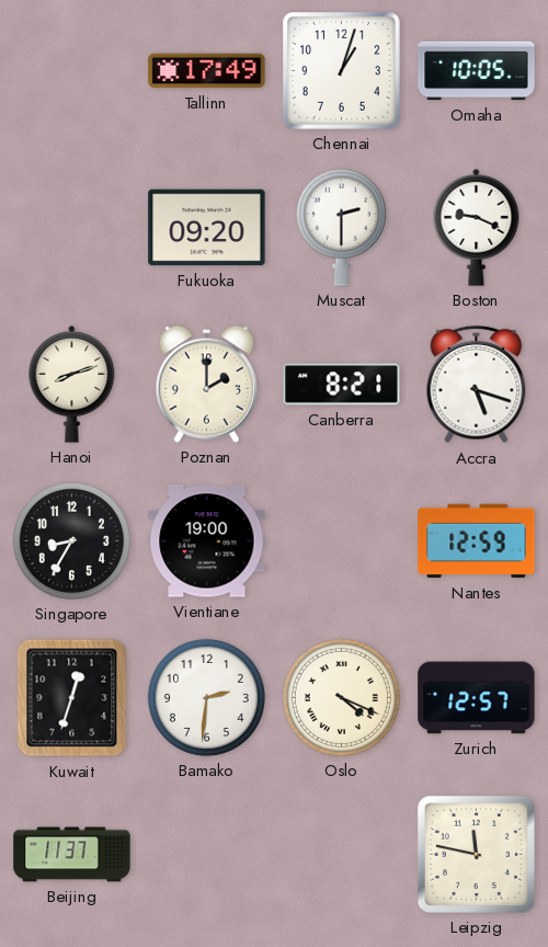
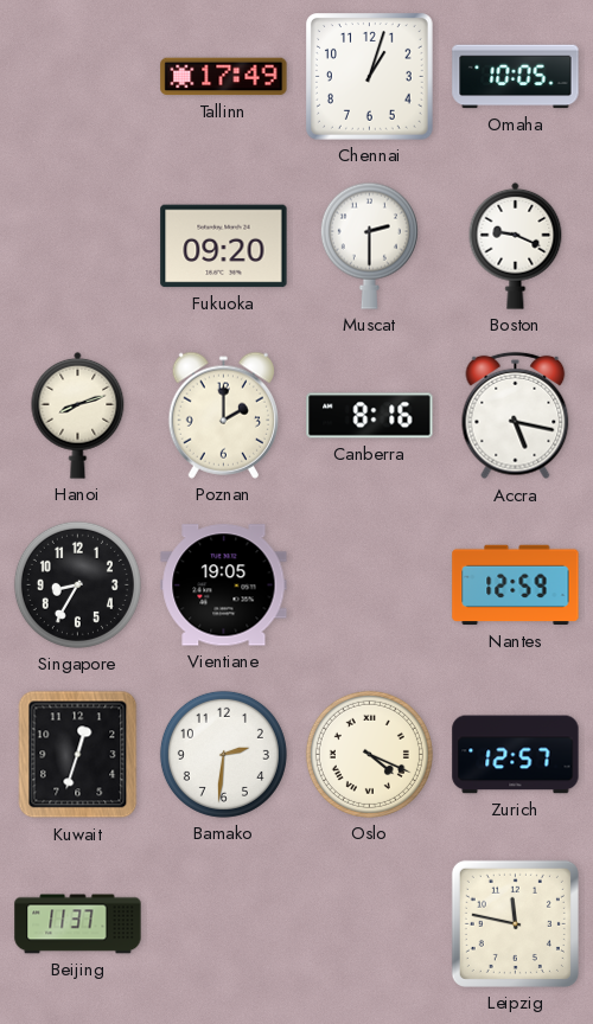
Canberra: 8:21 -> 8:16 (370, 416)
Accra: 5:18 -> 5:17 (516, 416)
Vientiane: 19:00 -> 19:05 (224, 585)
